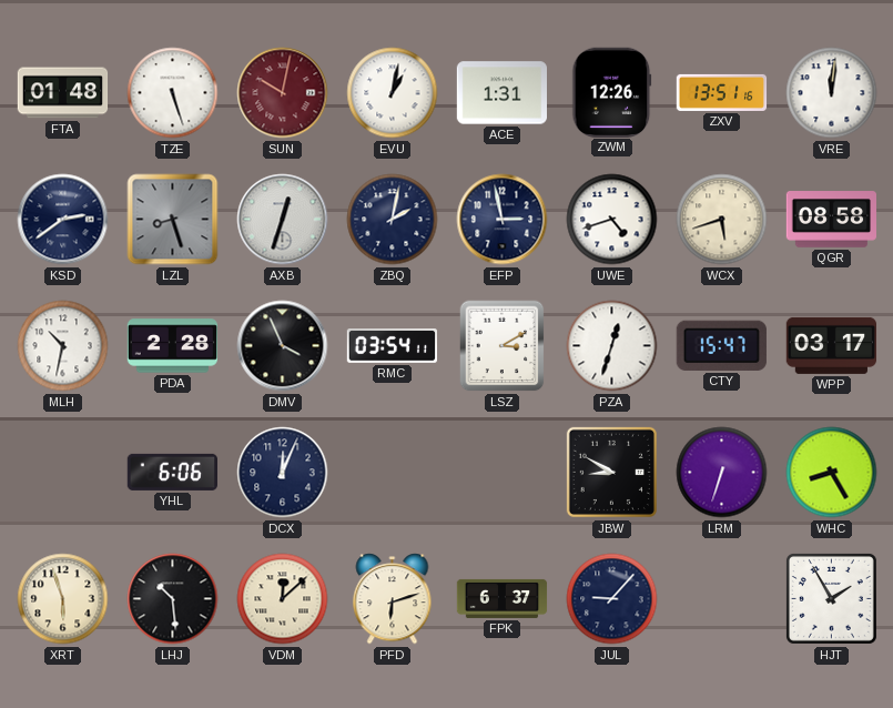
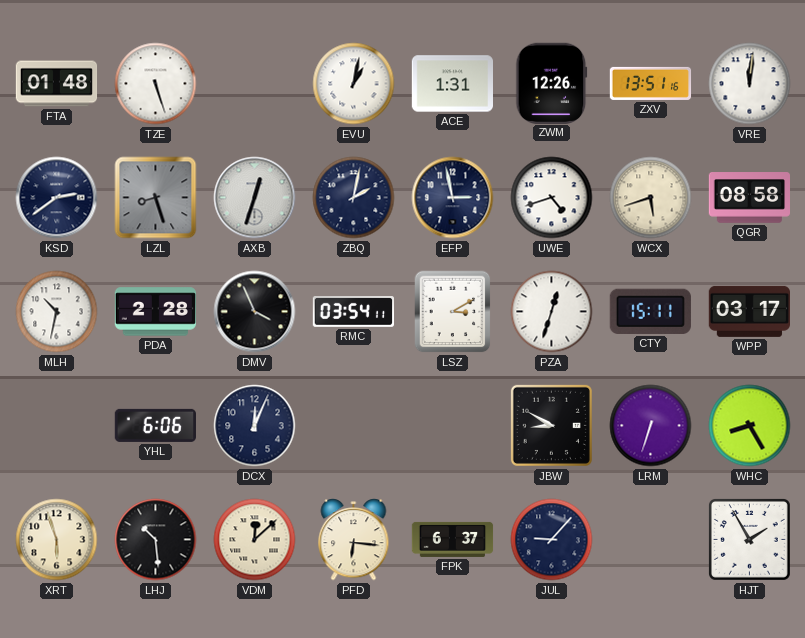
SUN: 10:02 -> none (283, 93)
CTY: 15:47 -> 15:11 (650, 311)
PFD: 6:12 -> 6:16 (354, 540)
